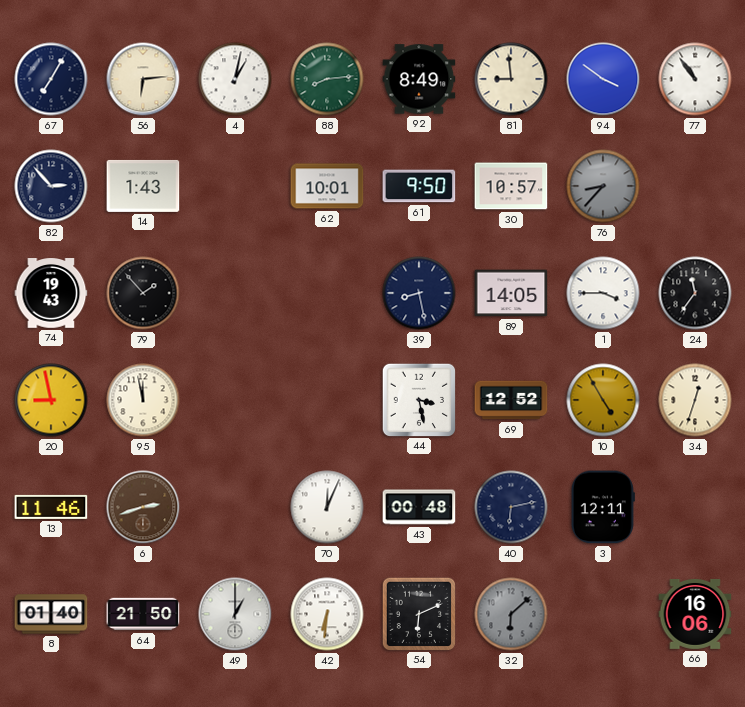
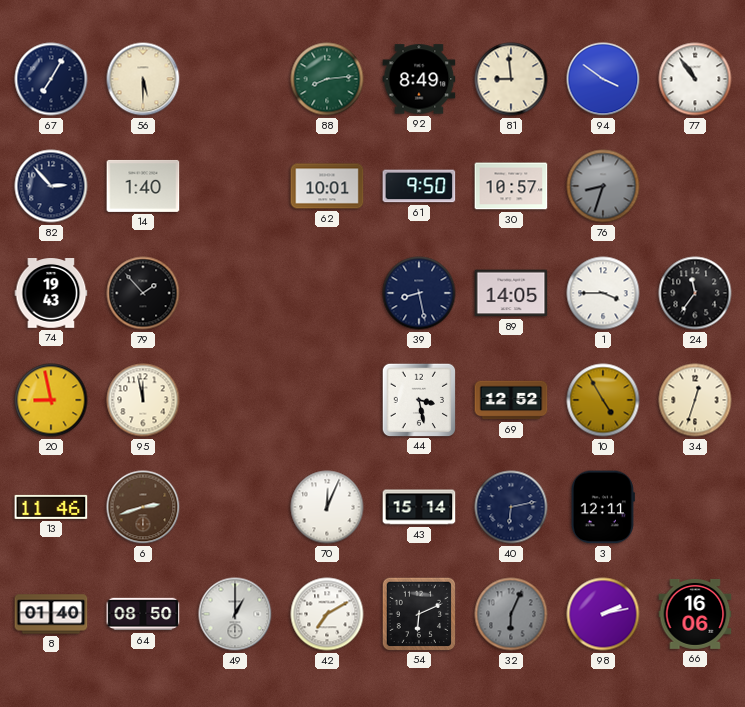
56: 6:14 -> 5:30 (143, 79)
4: 1:02 -> none (235, 79)
14: 1:43 -> 1:40 (143, 186)
76: 8:37 -> 8:33 (603, 186)
43: 00:48 -> 15:14 (419, 507)
64: 21:50 -> 08:50 (143, 614)
42: 6:31 -> 7:10 (327, 614)
32: 6:08 -> 6:04 (511, 614)
98: none -> 2:13 (603, 614)
